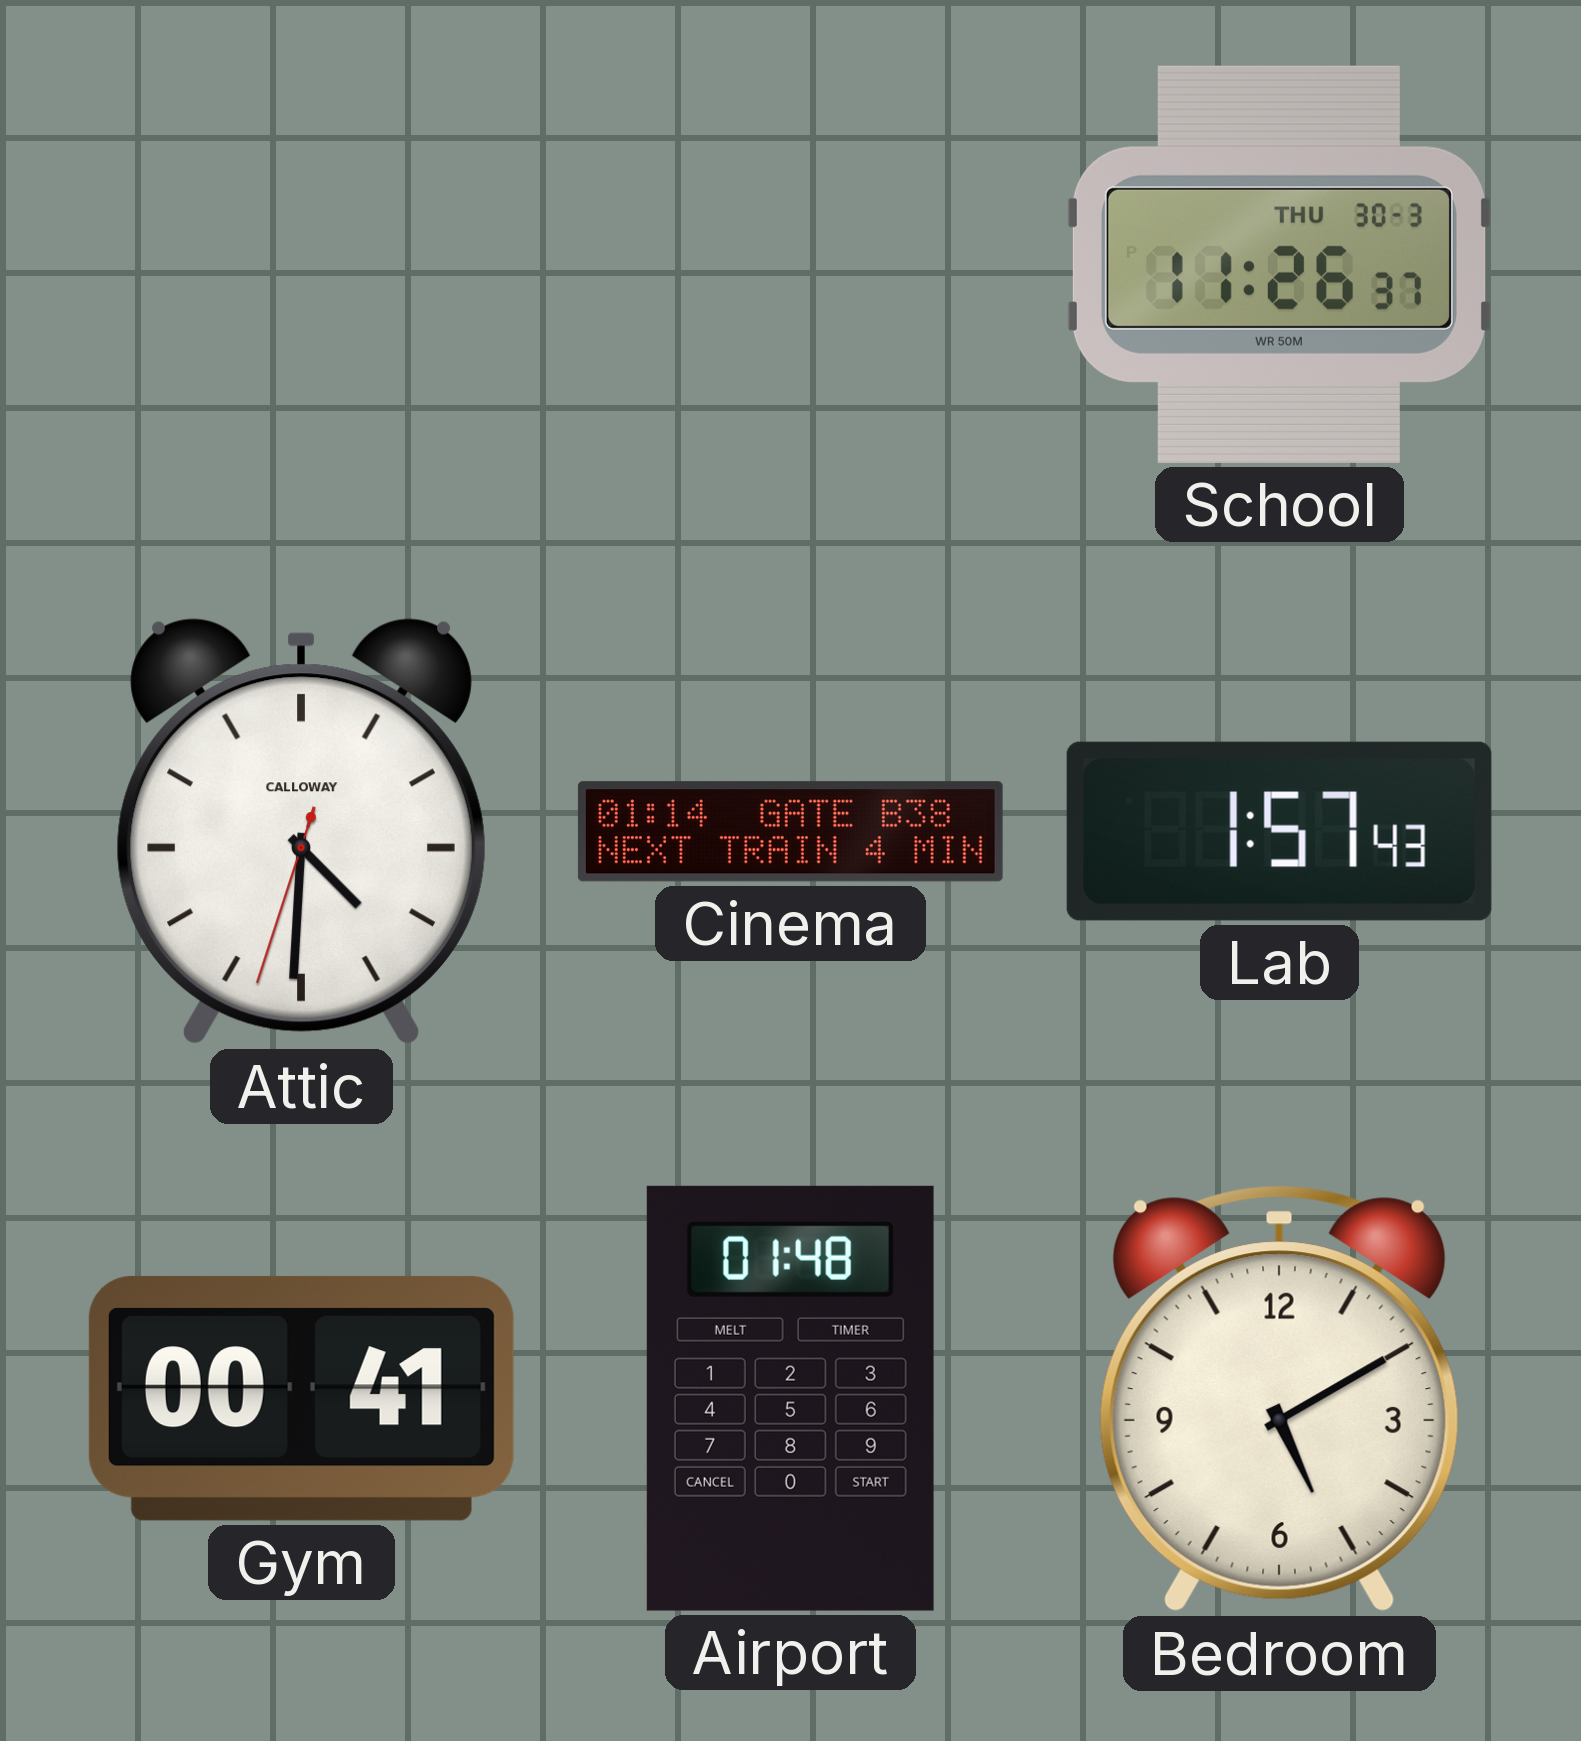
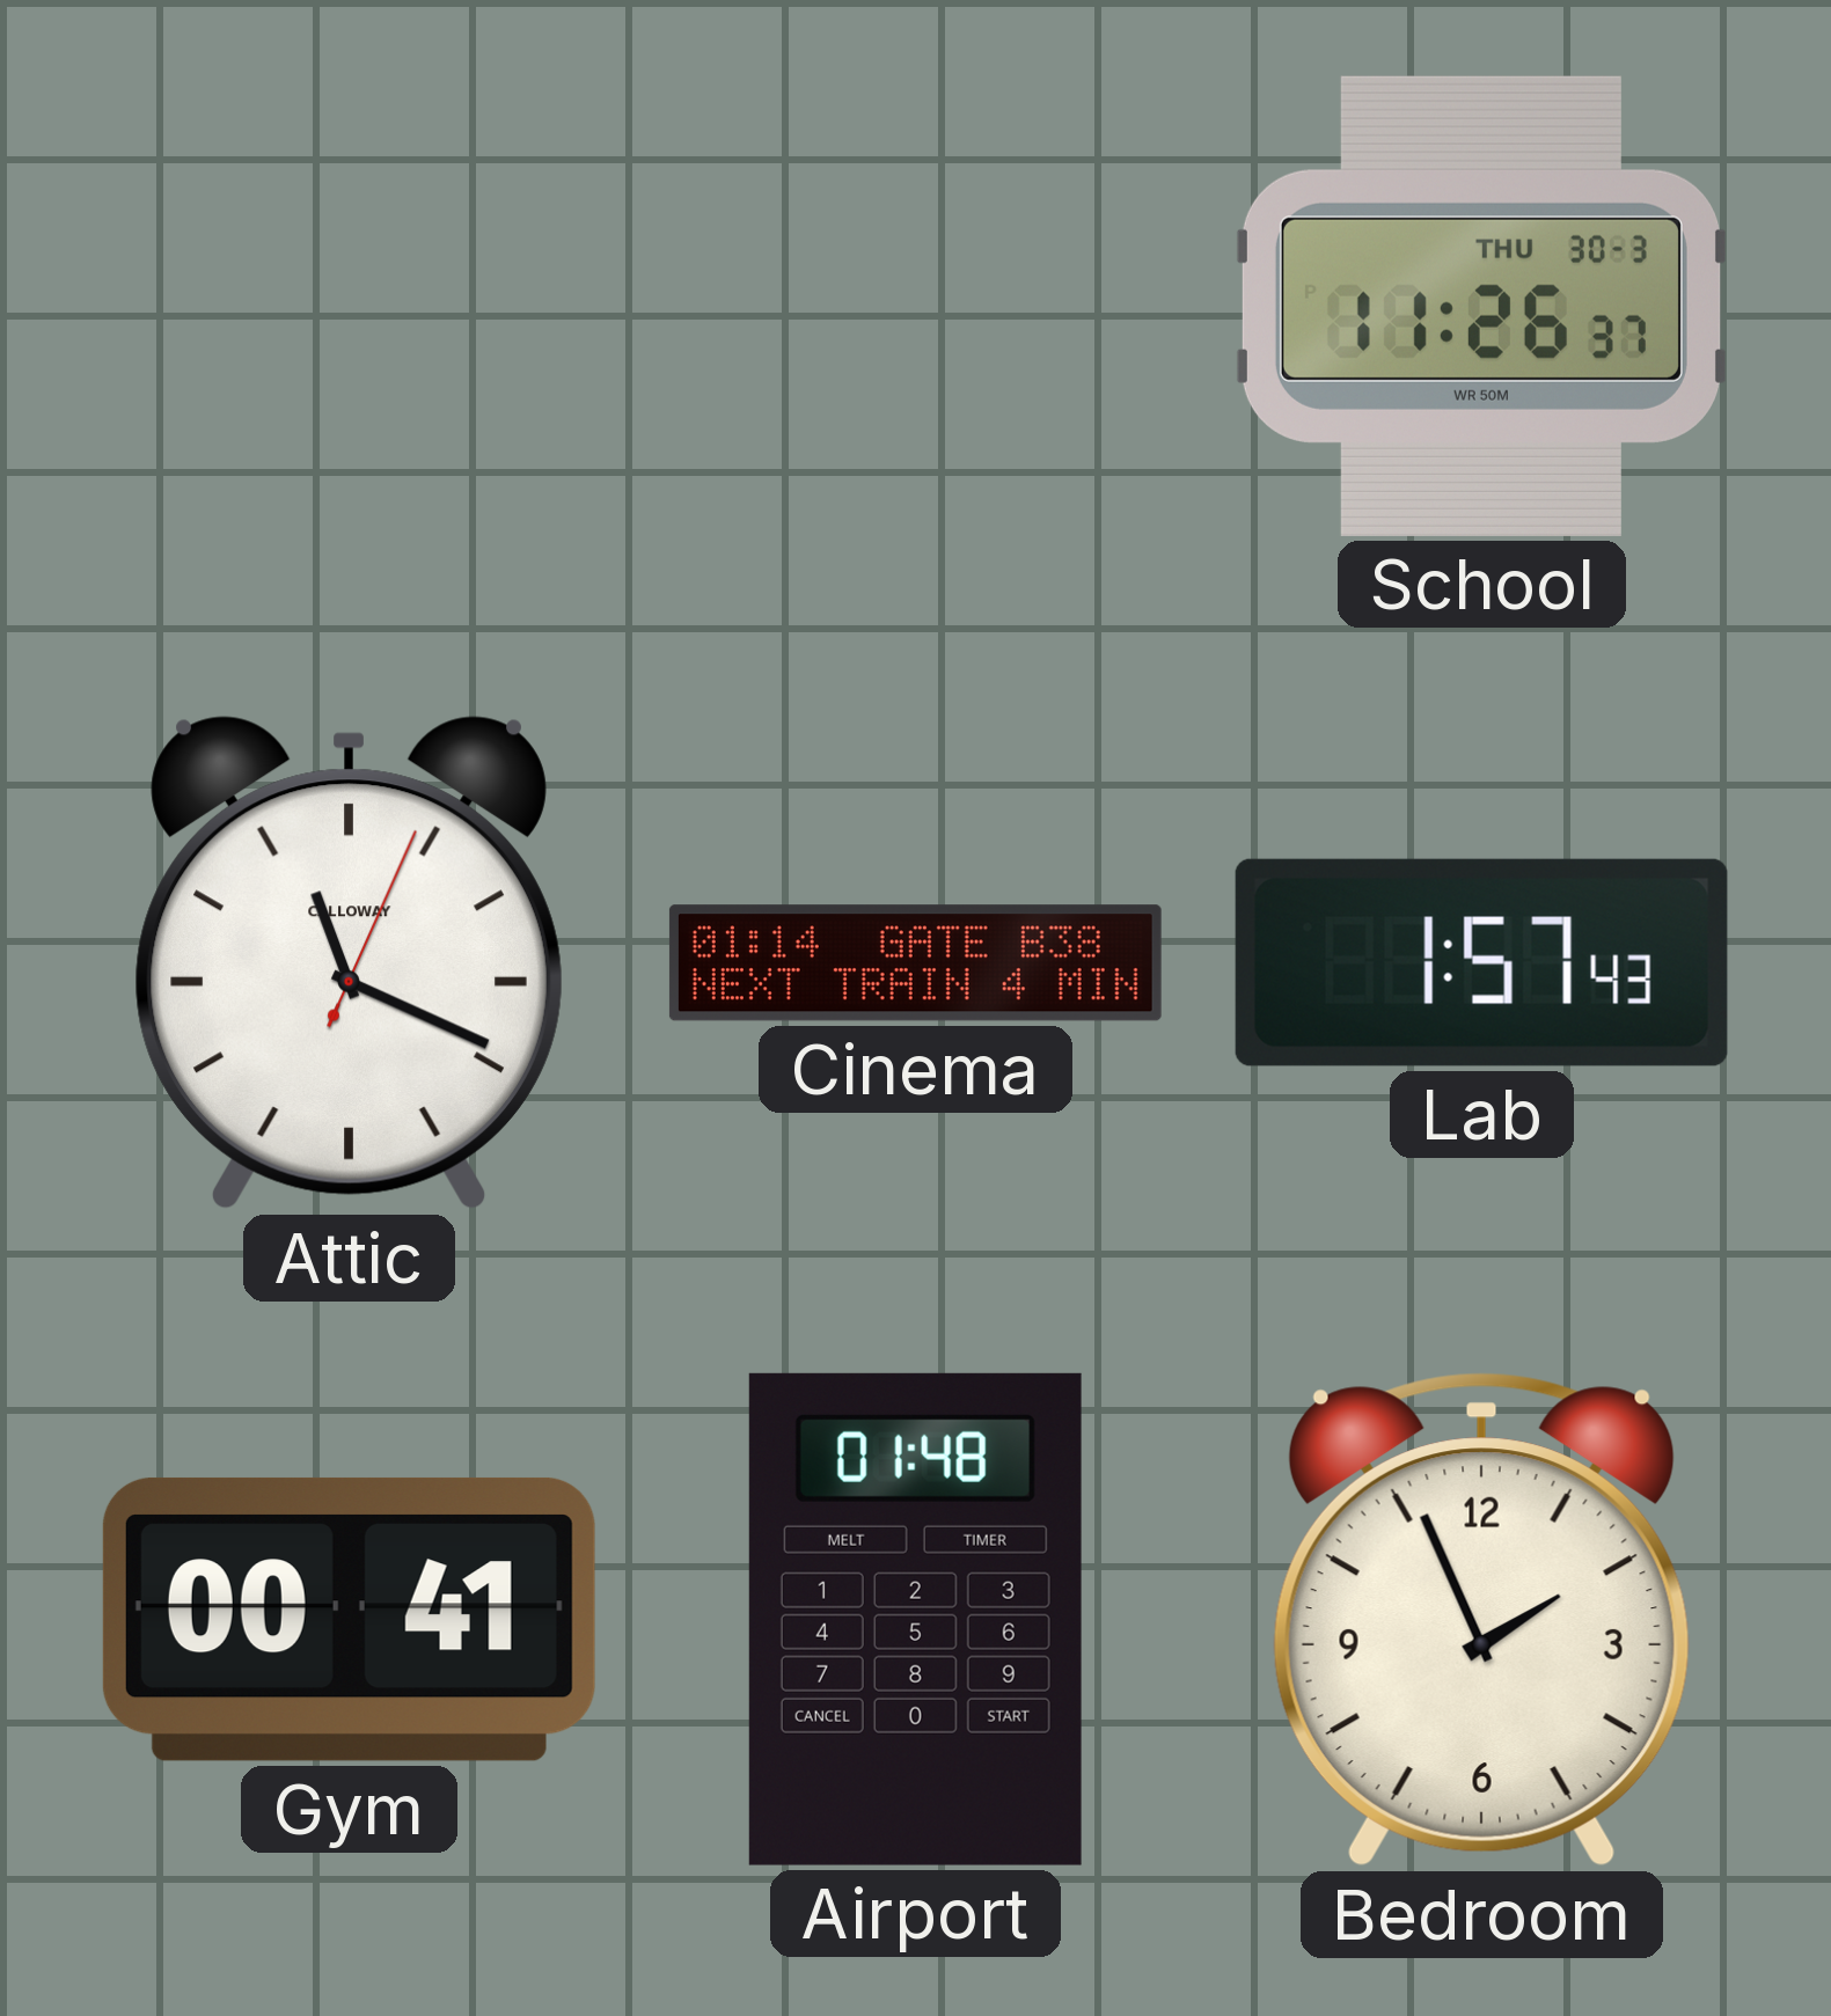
Attic: 4:30 -> 11:19 (349, 963)
Bedroom: 5:10 -> 1:56 (1481, 1620)
